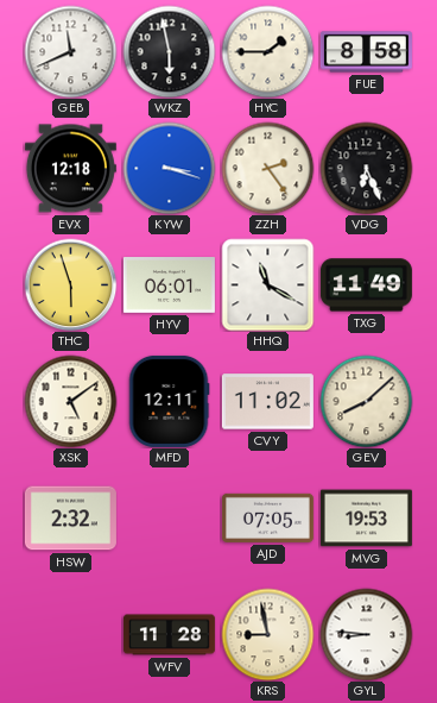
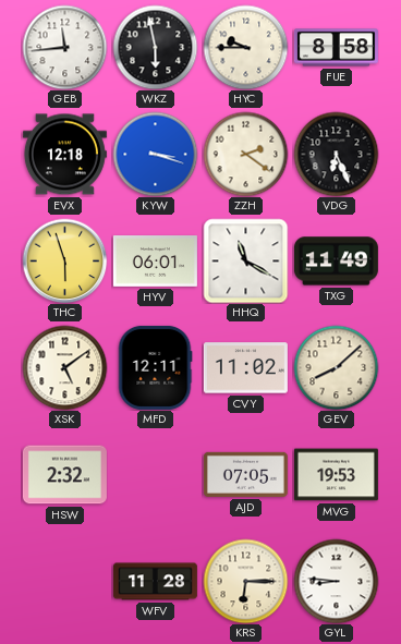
GEB: 11:41 -> 11:44 (64, 47)
HYC: 1:45 -> 9:45 (245, 47)
ZZH: 2:24 -> 2:21 (245, 154)
KRS: 8:58 -> 6:15 (245, 581)
